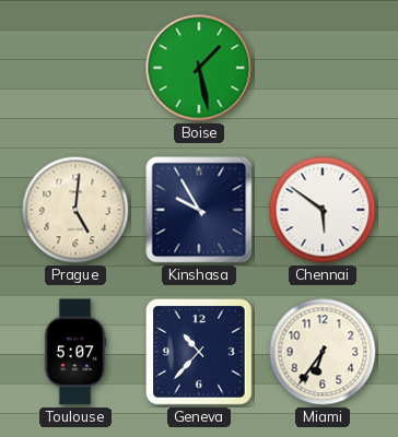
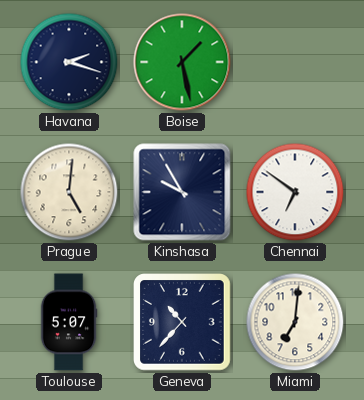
Havana: none -> 2:18 (69, 62)
Chennai: 5:51 -> 6:51 (295, 192)
Miami: 6:36 -> 7:01 (295, 322)
